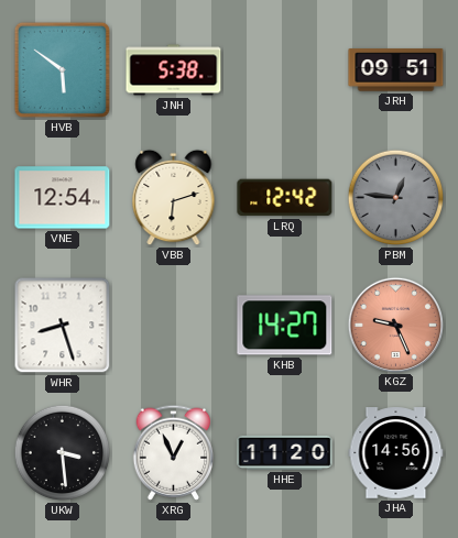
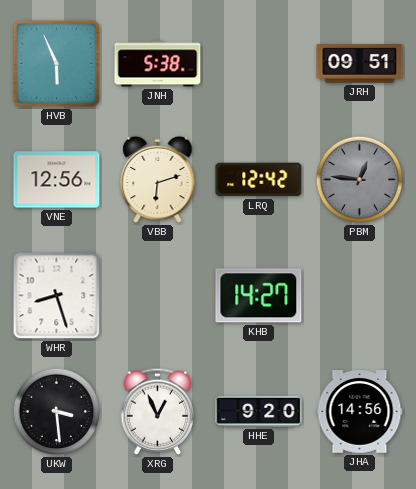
HVB: 5:51 -> 5:56 (56, 63)
VNE: 12:54 -> 12:56 (57, 180)
KGZ: 9:26 -> none (395, 325)
HHE: 11:20 -> 9:20 (259, 411)
